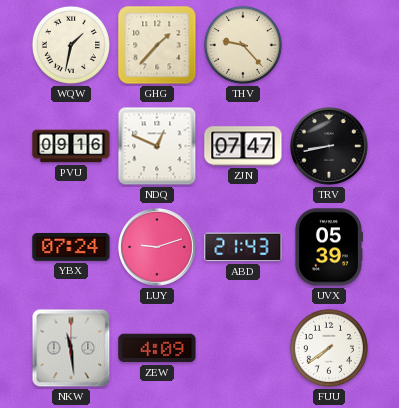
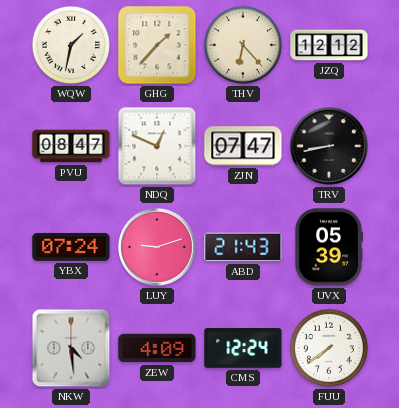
THV: 9:23 -> 6:23 (243, 45)
JZQ: none -> 12:12 (329, 45)
PVU: 09:16 -> 08:47 (71, 146)
NKW: 11:29 -> 4:29 (71, 348)
CMS: none -> 12:24 (243, 348)
